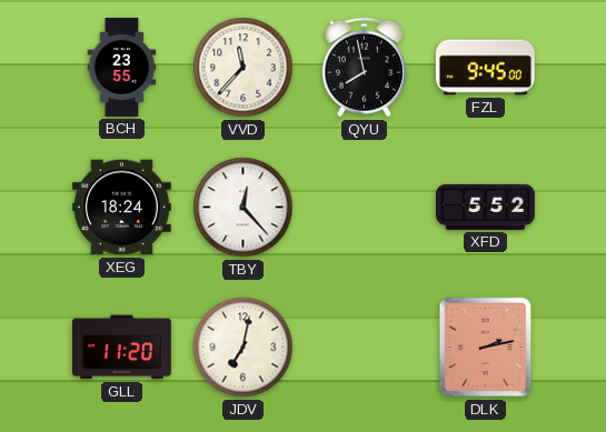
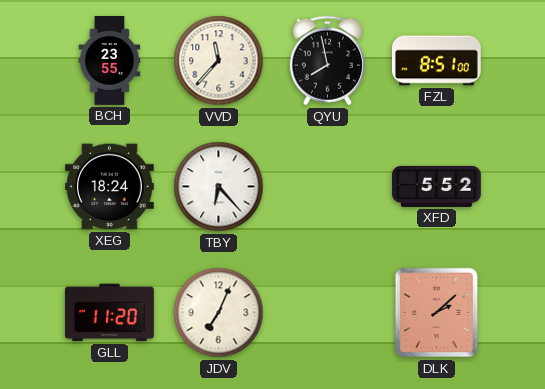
FZL: 9:45 -> 8:51 (436, 61)
TBY: 12:23 -> 6:23 (219, 187)
JDV: 7:02 -> 7:04 (219, 313)
DLK: 2:13 -> 2:08 (437, 313)
